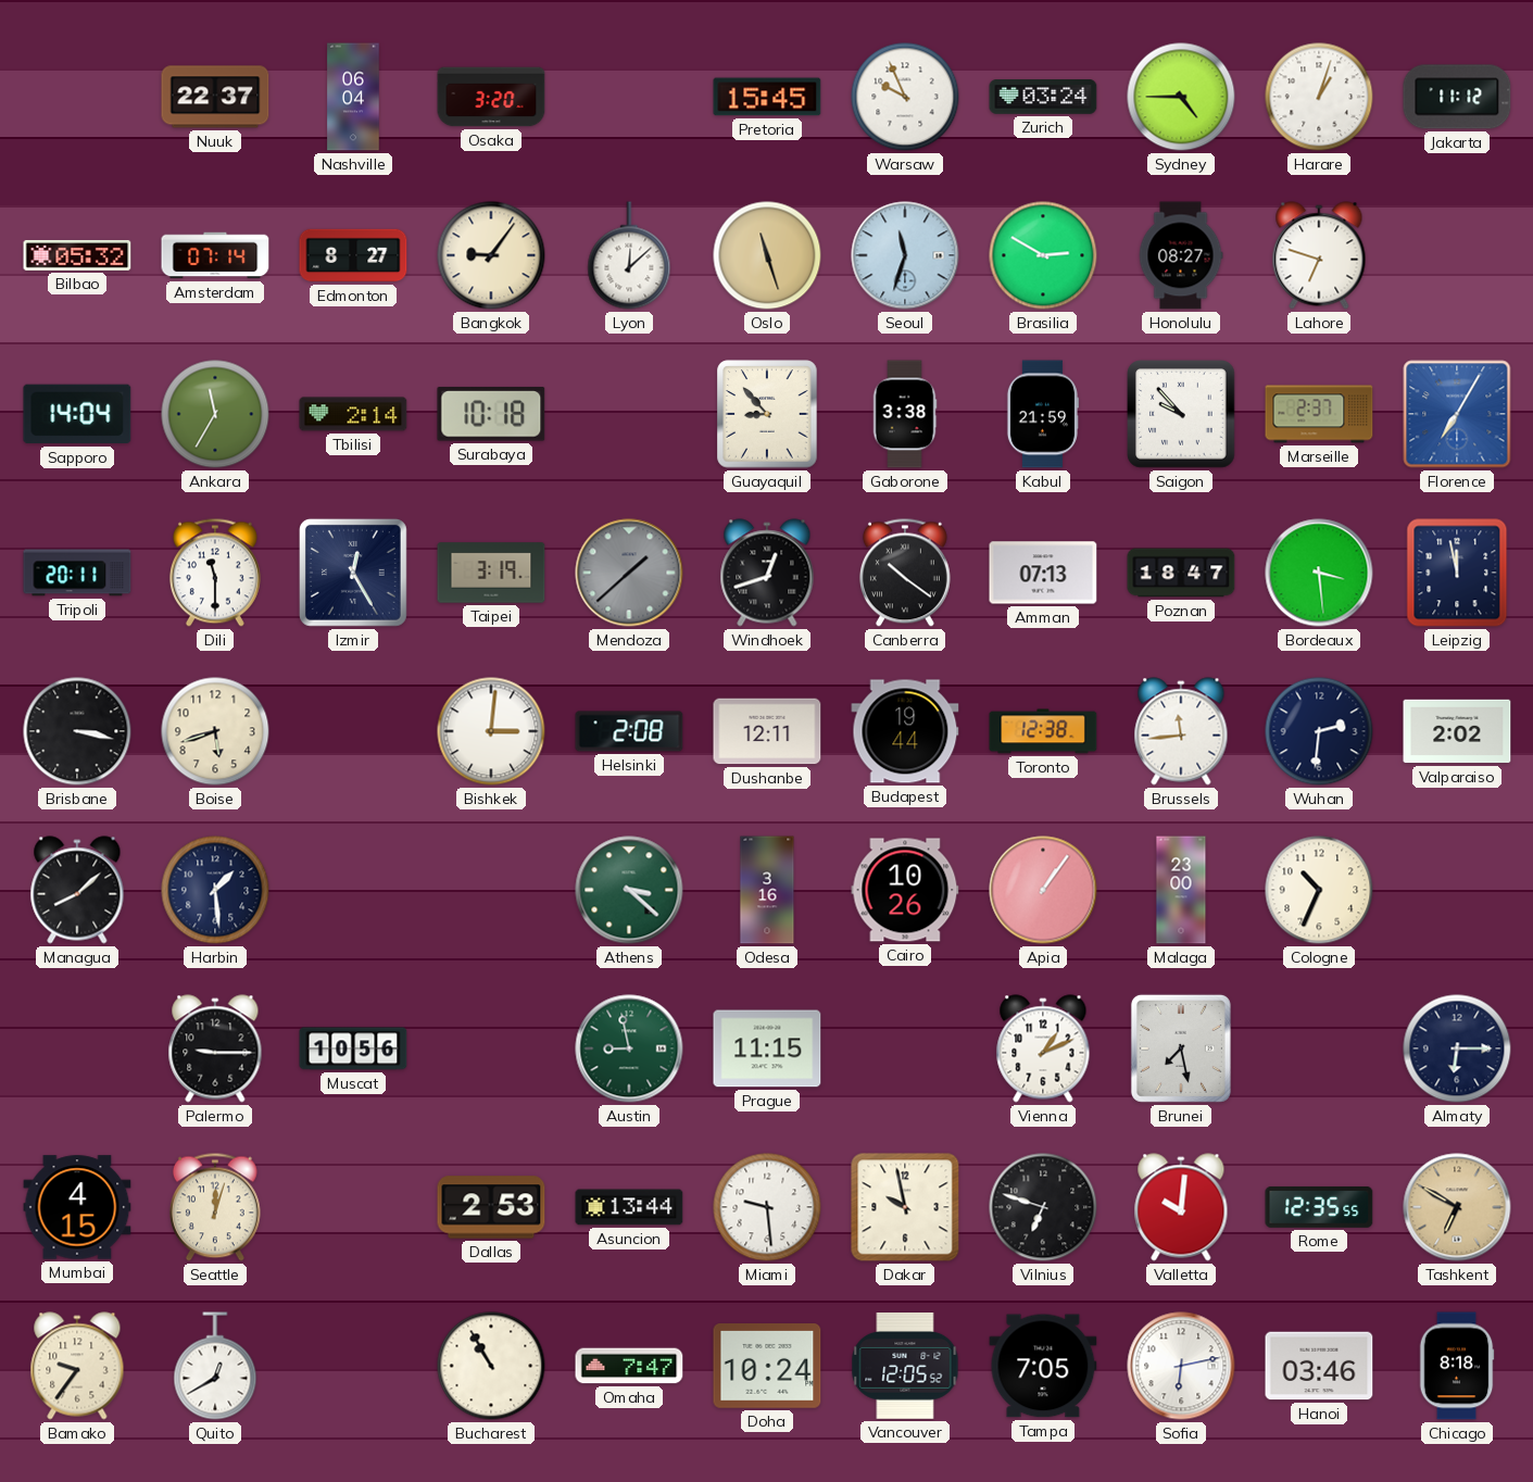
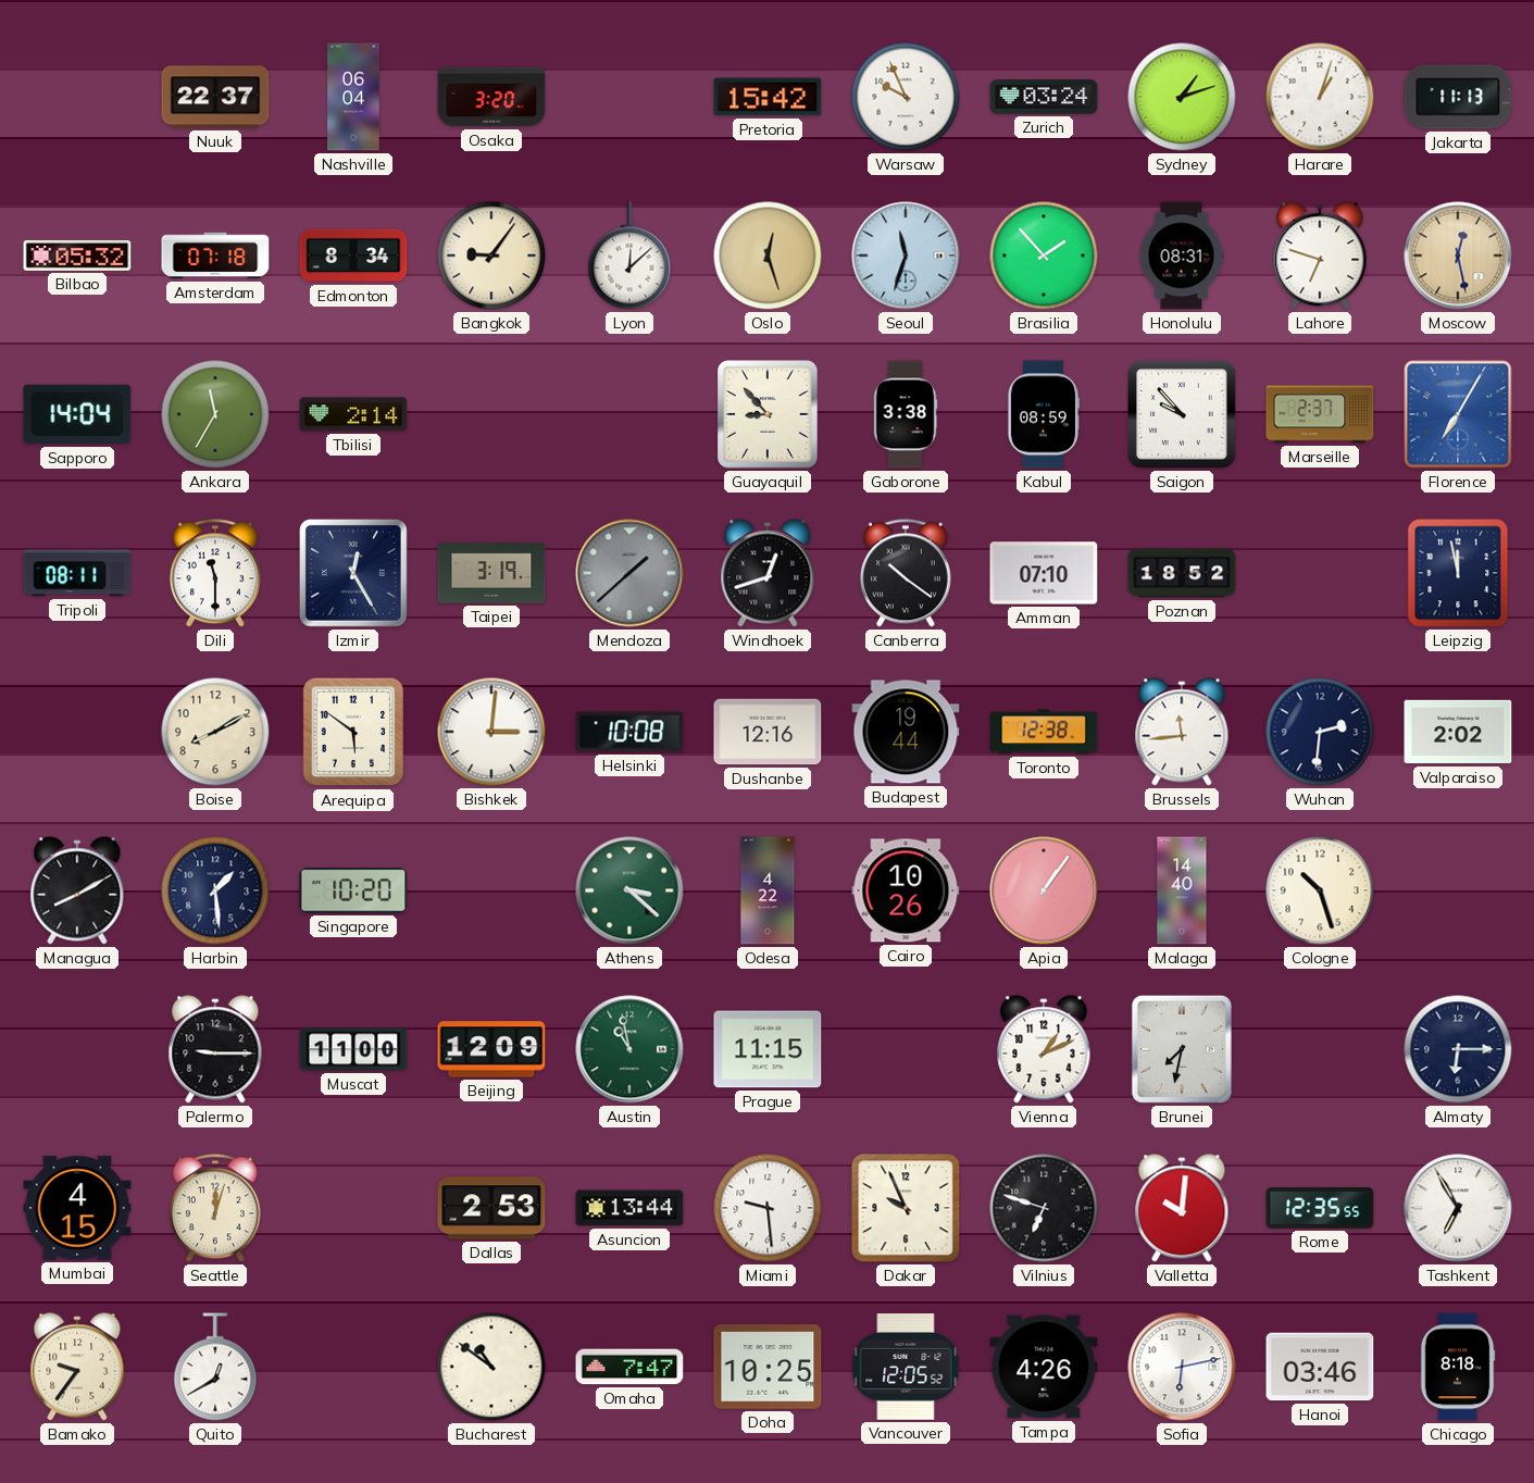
Pretoria: 15:45 -> 15:42 (768, 97)
Sydney: 4:45 -> 1:12 (1182, 97)
Jakarta: 11:12 -> 11:13 (1458, 97)
Amsterdam: 07:14 -> 07:18 (215, 256)
Edmonton: 8:27 -> 8:34 (353, 256)
Oslo: 11:27 -> 12:27 (768, 256)
Brasilia: 2:50 -> 1:53 (1044, 256)
Honolulu: 08:27 -> 08:31 (1182, 256)
Moscow: none -> 12:28 (1458, 256)
Surabaya: 10:18 -> none (491, 414)
Kabul: 21:59 -> 08:59 (1043, 414)
Tripoli: 20:11 -> 08:11 (77, 573)
Amman: 07:13 -> 07:10 (1044, 573)
Poznan: 18:47 -> 18:52 (1182, 573)
Bordeaux: 3:29 -> none (1319, 573)
Brisbane: 3:17 -> none (77, 731)
Boise: 5:42 -> 8:10 (215, 732)
Arequipa: none -> 5:51 (353, 732)
Helsinki: 2:08 -> 10:08 (629, 732)
Dushanbe: 12:11 -> 12:16 (768, 732)
Managua: 8:08 -> 8:10 (77, 890)
Singapore: none -> 10:20 (353, 890)
Odesa: 3:16 -> 4:22 (768, 890)
Malaga: 23:00 -> 14:40 (1182, 890)
Cologne: 10:34 -> 10:27 (1320, 890)
Muscat: 10:56 -> 11:00 (353, 1049)
Beijing: none -> 12:09 (491, 1049)
Austin: 8:58 -> 10:58 (629, 1049)
Brunei: 7:28 -> 7:32 (1182, 1049)
Dakar: 9:58 -> 9:56 (906, 1208)
Tashkent: 6:50 -> 6:55 (1458, 1208)
Tashkent dial: champagne -> white (1458, 1208)
Bucharest: 10:55 -> 10:51 (491, 1367)
Doha: 10:24 -> 10:25 (768, 1368)
Tampa: 7:05 -> 4:26 (1044, 1367)
